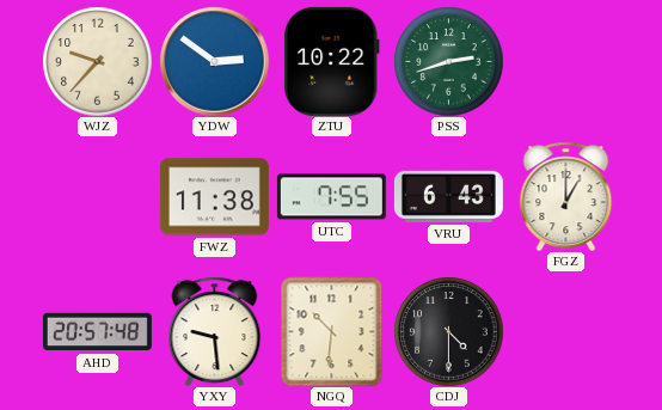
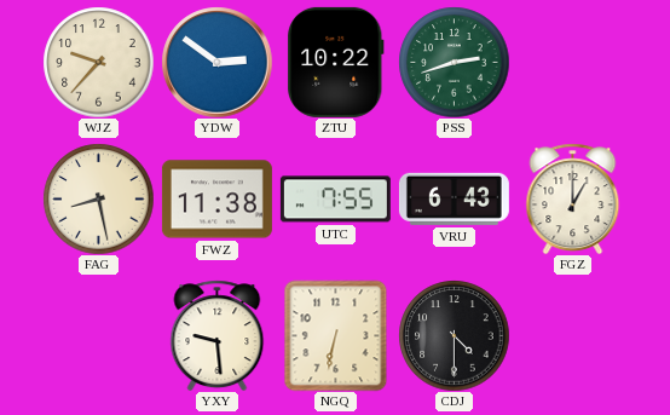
FAG: none -> 8:28 (98, 198)
AHD: 20:57 -> none (97, 332)
NGQ: 10:31 -> 6:32 (336, 335)
